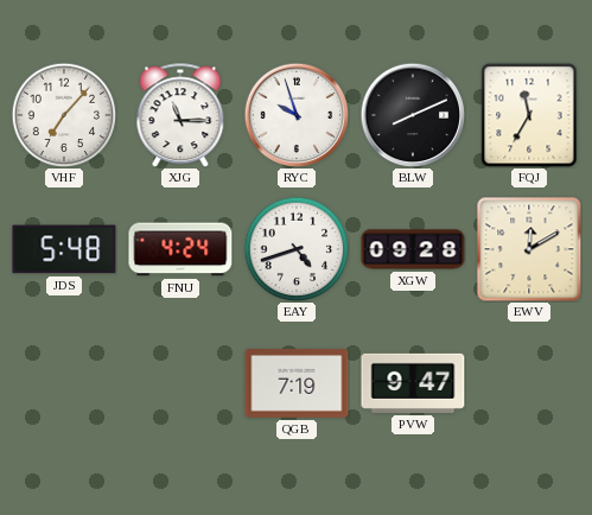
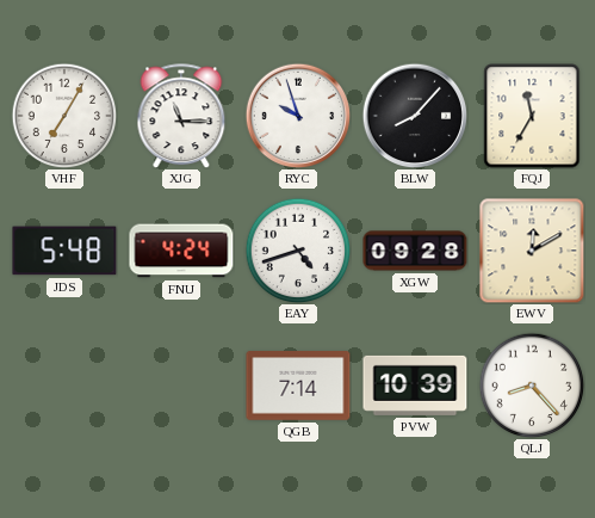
VHF: 7:07 -> 7:05 (64, 116)
BLW: 8:11 -> 8:07 (415, 116)
QGB: 7:19 -> 7:14 (298, 387)
PVW: 9:47 -> 10:39 (415, 386)
QLJ: none -> 8:23 (532, 386)
